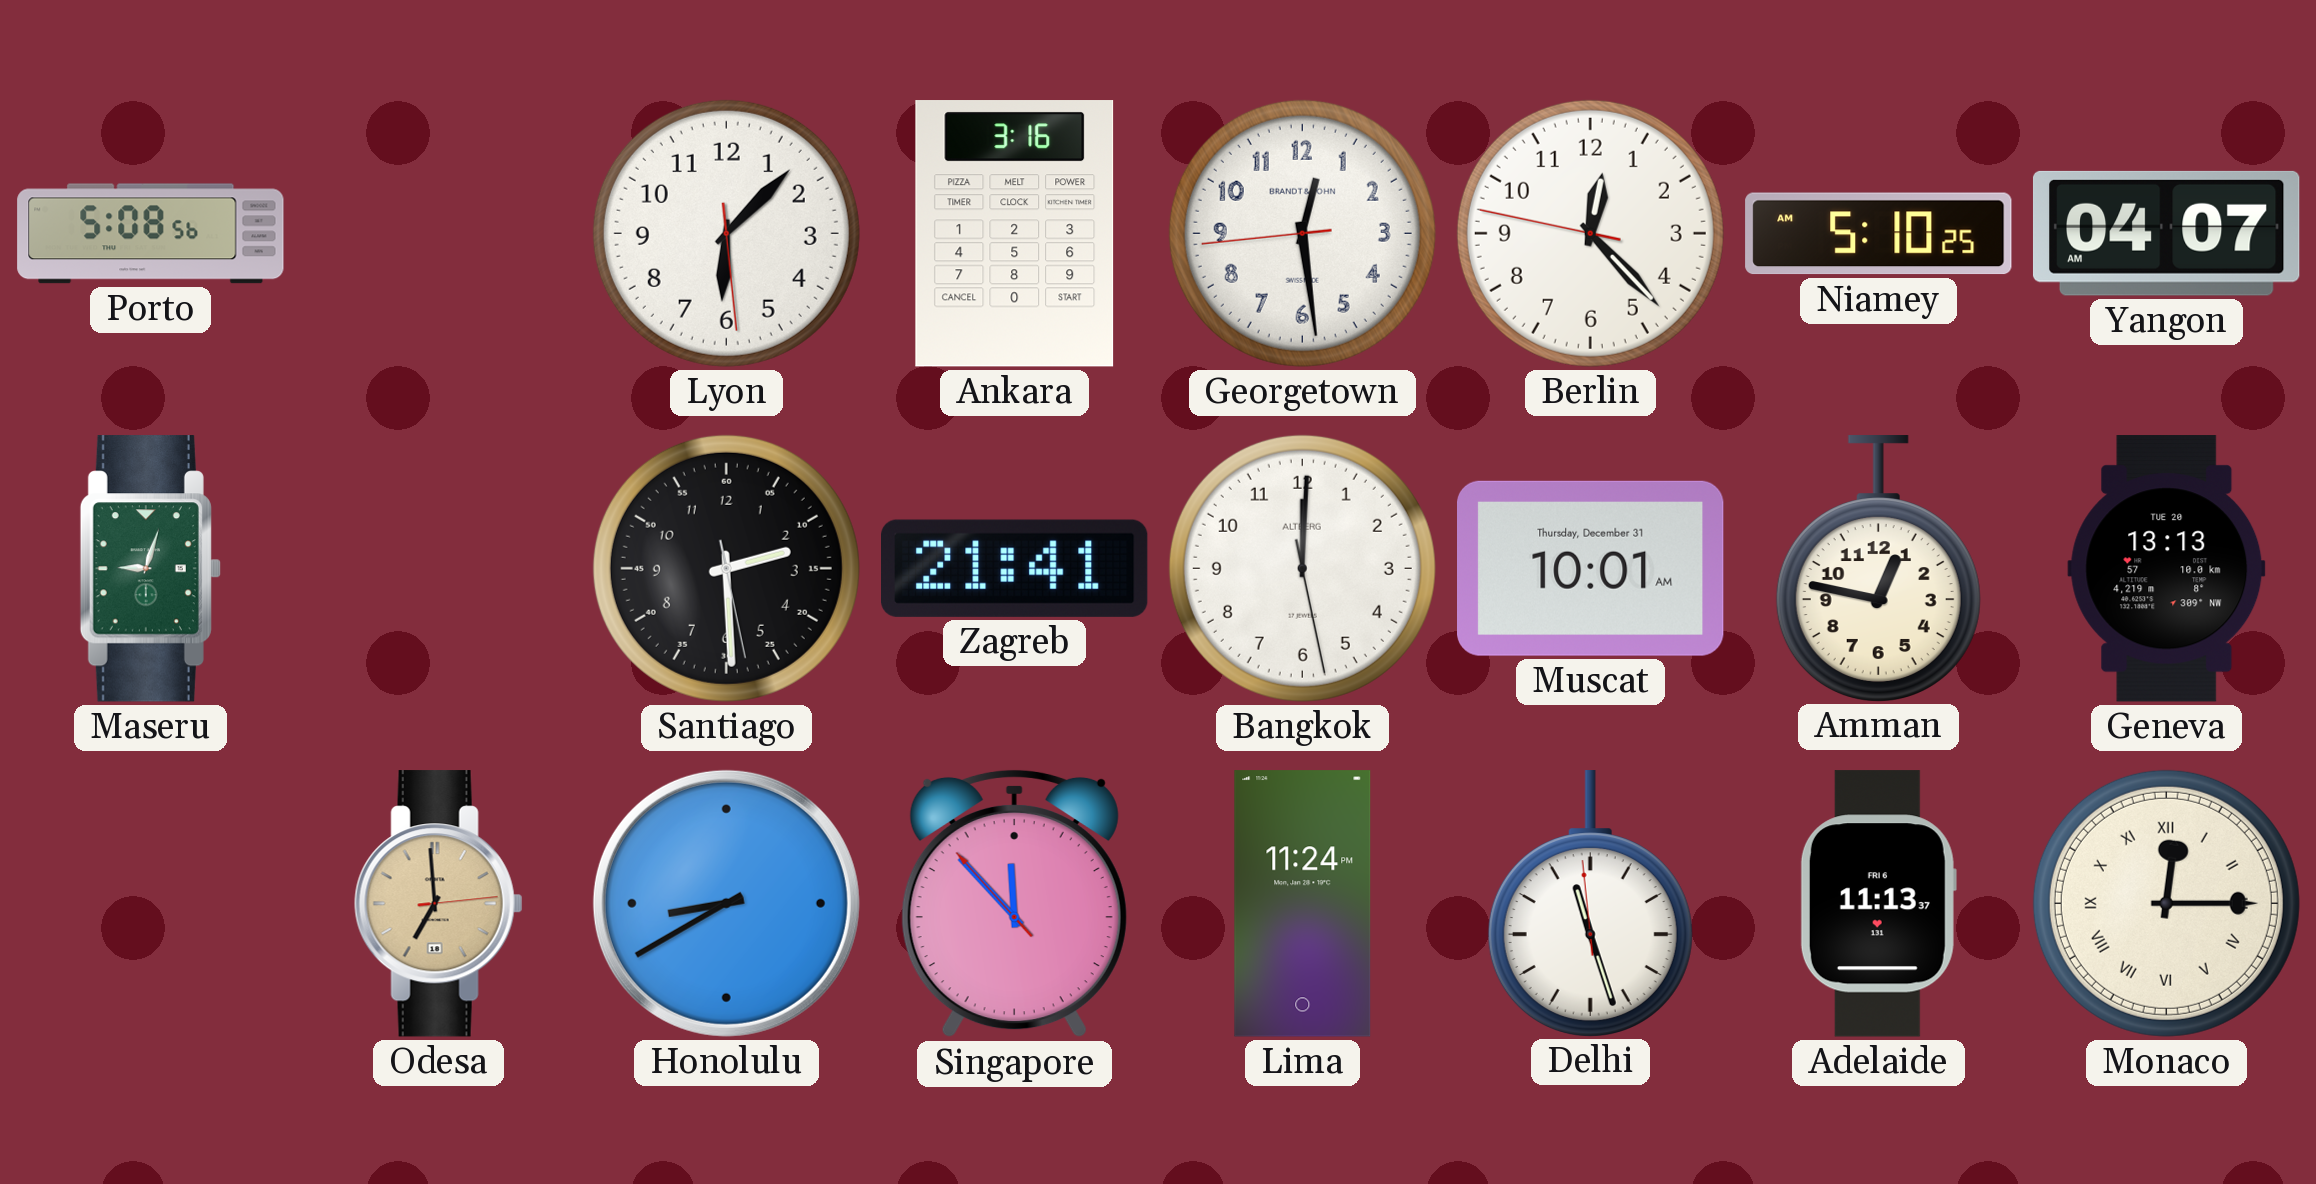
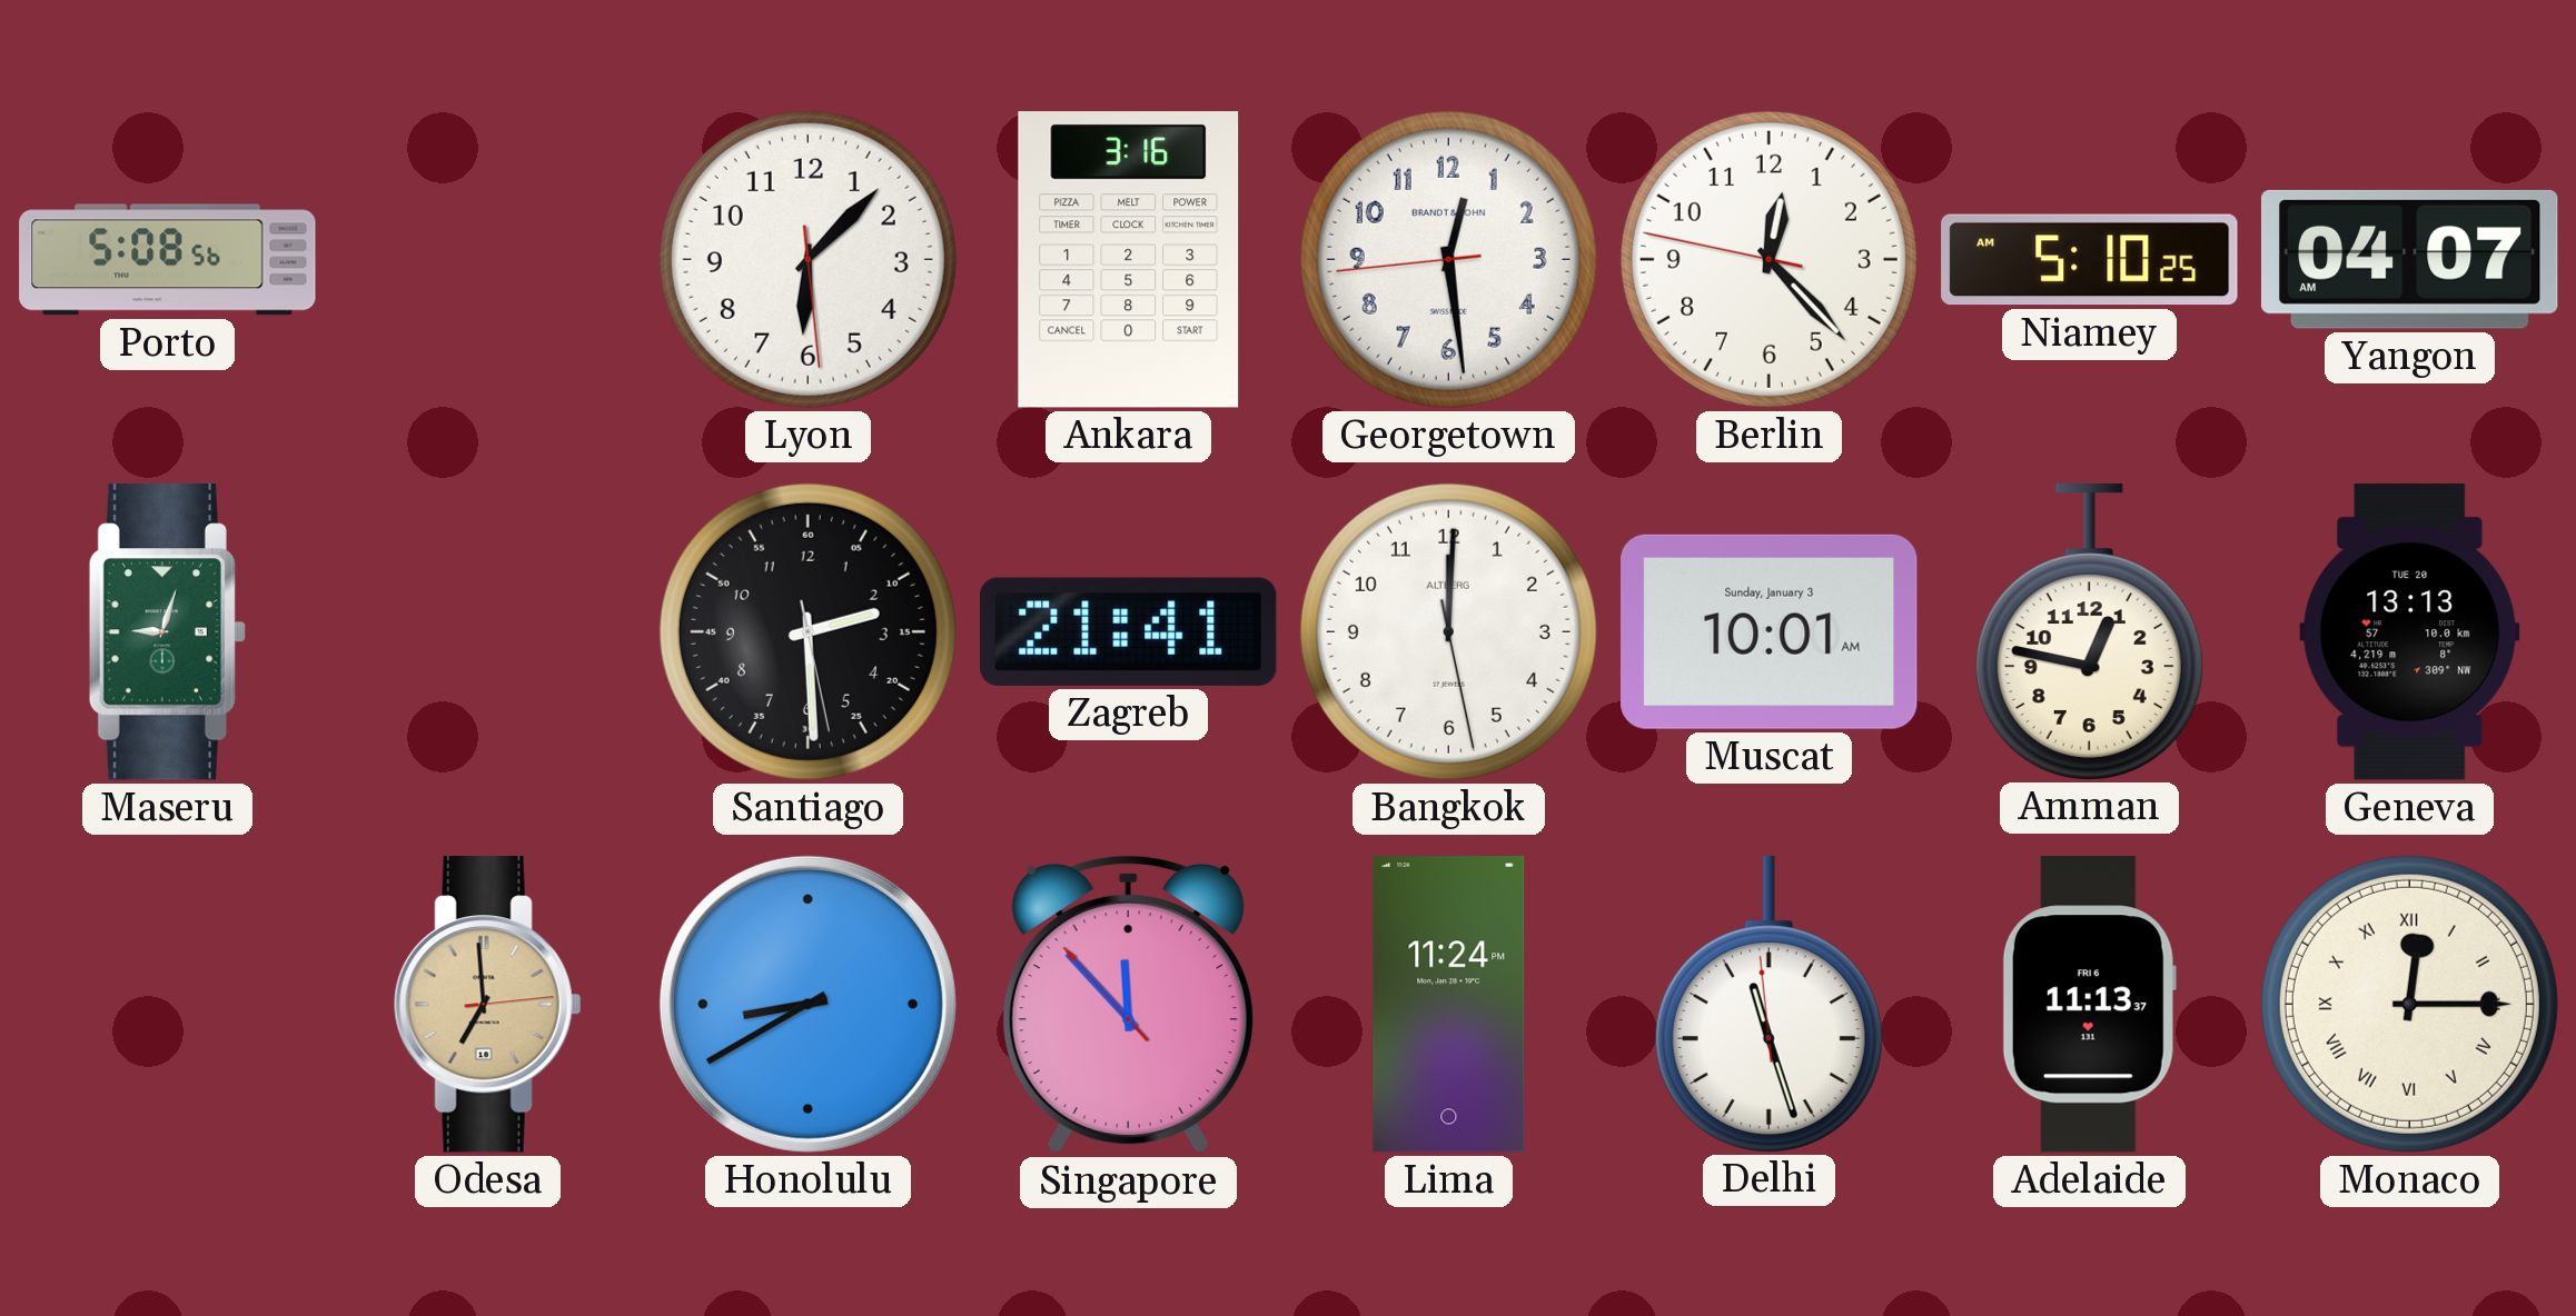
Muscat date: Thursday, December 31 -> Sunday, January 3 (1770, 631)
